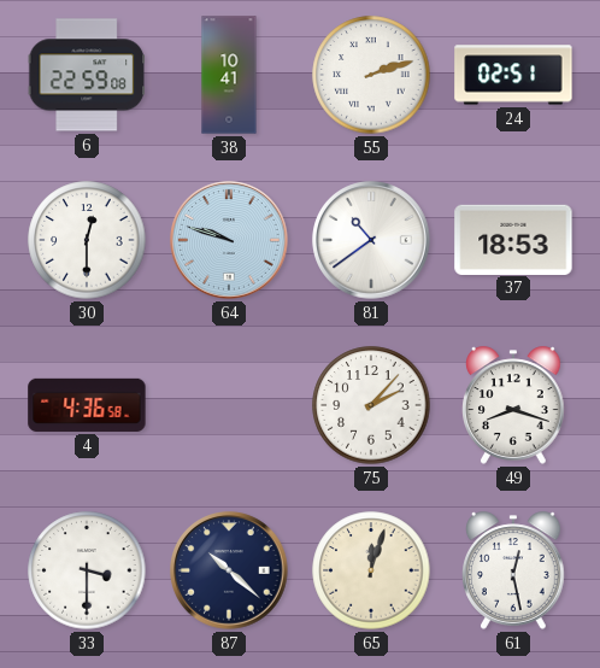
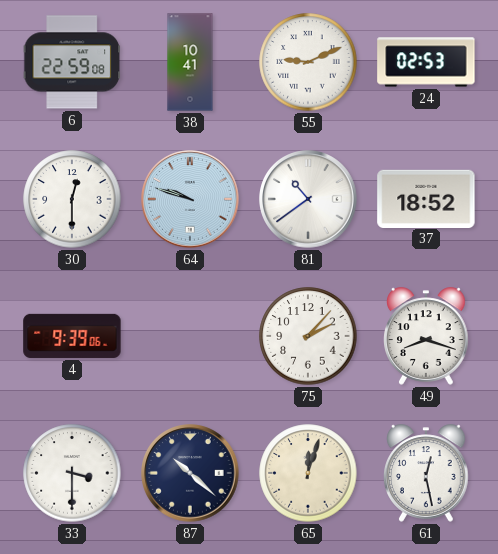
55: 2:12 -> 9:11 (308, 62)
24: 02:51 -> 02:53 (426, 62)
37: 18:53 -> 18:52 (426, 198)
4: 4:36 -> 9:39 (72, 336)
